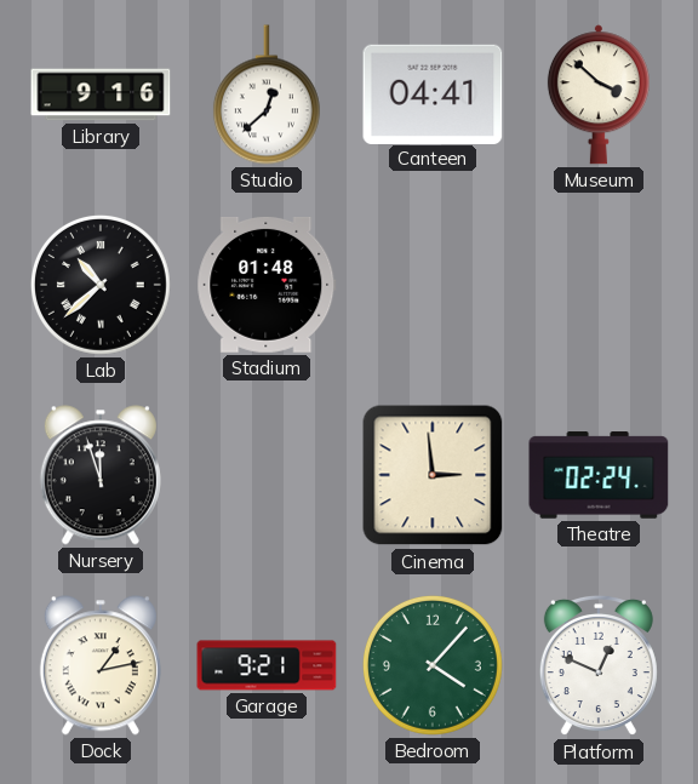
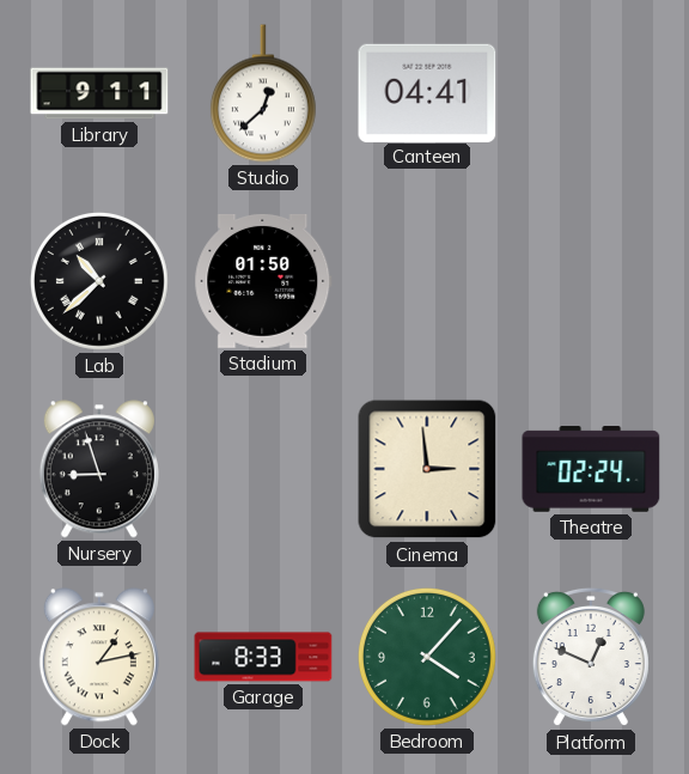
Library: 9:16 -> 9:11 (99, 93)
Museum: 3:52 -> none (599, 95)
Stadium: 01:48 -> 01:50 (263, 281)
Nursery: 11:57 -> 8:57 (99, 469)
Garage: 9:21 -> 8:33 (263, 657)
